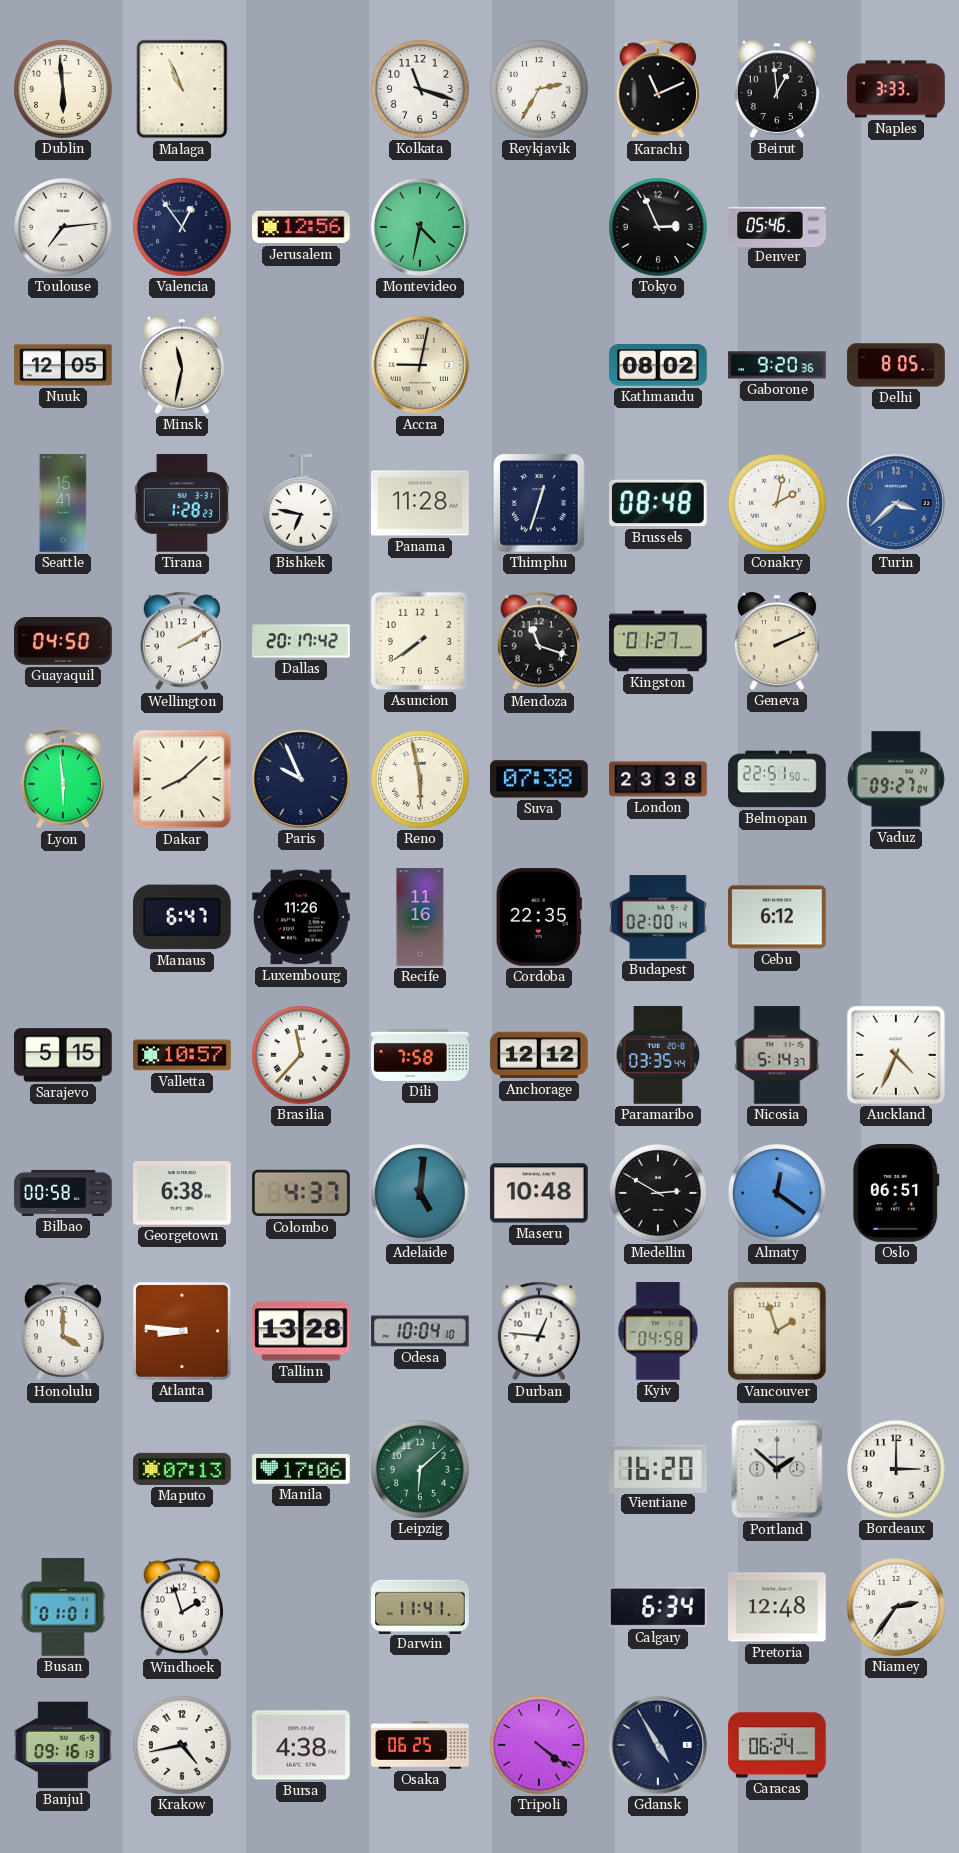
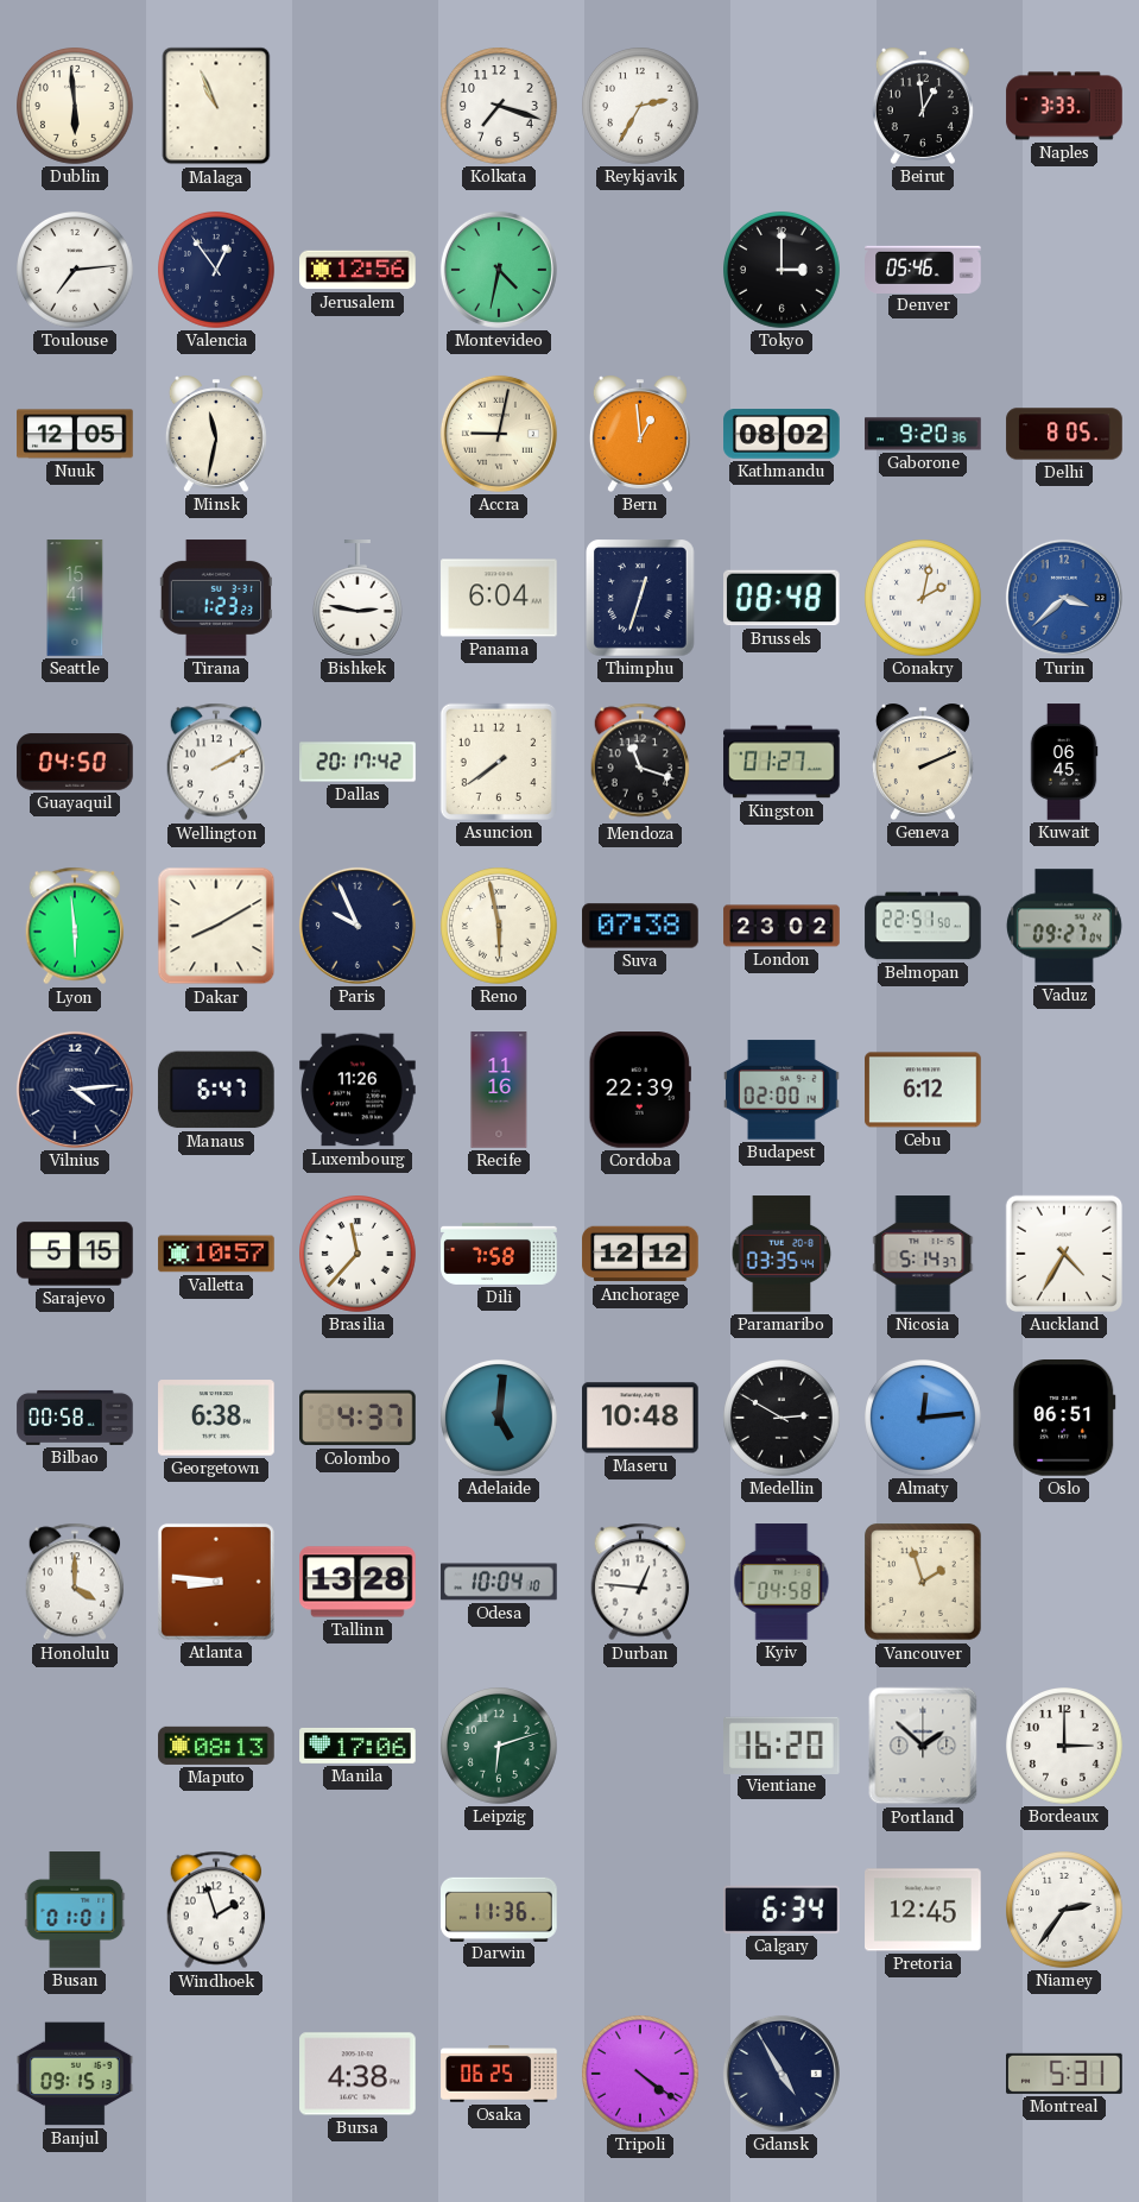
Kolkata: 11:18 -> 7:18 (500, 107)
Karachi: 11:11 -> none (658, 89)
Tokyo: 2:56 -> 3:00 (783, 271)
Bern: none -> 12:59 (640, 434)
Tirana: 1:28 -> 1:23 (216, 598)
Bishkek: 6:47 -> 2:47 (357, 598)
Panama: 11:28 -> 6:04 (499, 598)
Kuwait: none -> 06:45 (1064, 762)
Dakar: 8:08 -> 8:10 (216, 926)
London: 23:38 -> 23:02 (782, 926)
Vilnius: none -> 4:14 (75, 1090)
Cordoba: 22:35 -> 22:39 (640, 1090)
Auckland: 4:34 -> 4:35 (1064, 1254)
Almaty: 12:21 -> 12:14 (924, 1419)
Maputo: 07:13 -> 08:13 (216, 1746)
Leipzig: 6:08 -> 6:12 (500, 1747)
Darwin: 11:41 -> 11:36 (499, 1908)
Pretoria: 12:48 -> 12:45 (923, 1910)
Banjul: 09:16 -> 09:15 (75, 2074)
Krakow: 4:43 -> none (183, 1746)
Caracas: 06:24 -> none (777, 1745)
Montreal: none -> 5:31 (1065, 2074)
